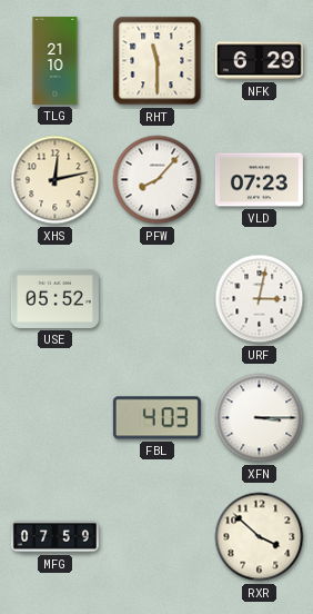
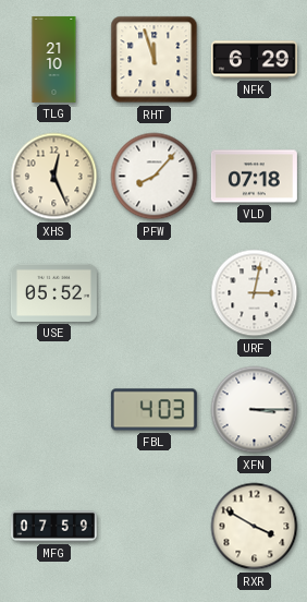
RHT: 11:30 -> 11:57 (155, 60)
XHS: 12:13 -> 12:26 (54, 177)
VLD: 07:23 -> 07:18 (254, 177)
RXR: 3:52 -> 3:50 (255, 527)
